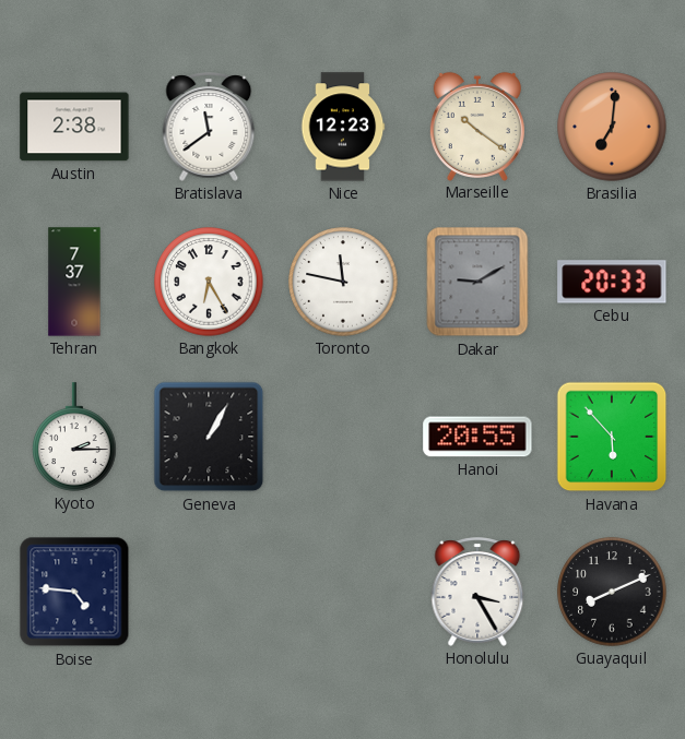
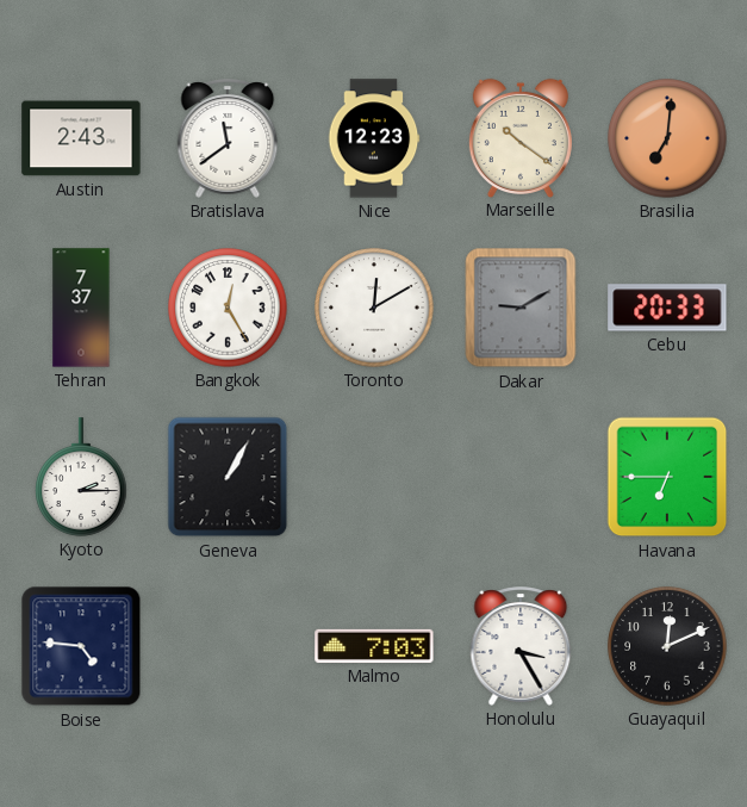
Austin: 2:38 -> 2:43 (81, 138)
Bangkok: 6:25 -> 12:25 (228, 308)
Toronto: 11:47 -> 12:10 (374, 308)
Hanoi: 20:55 -> none (477, 437)
Havana: 5:53 -> 6:45 (667, 477)
Malmo: none -> 7:03 (374, 646)
Guayaquil: 8:11 -> 12:11 (667, 646)
